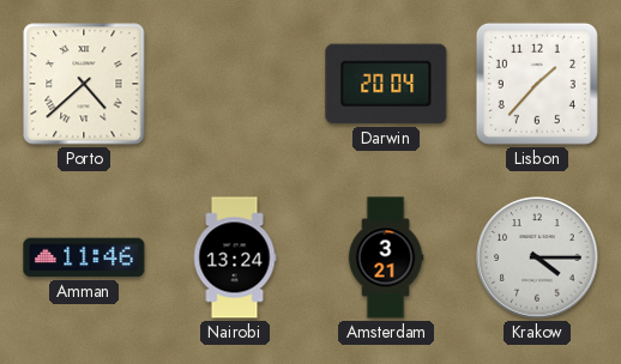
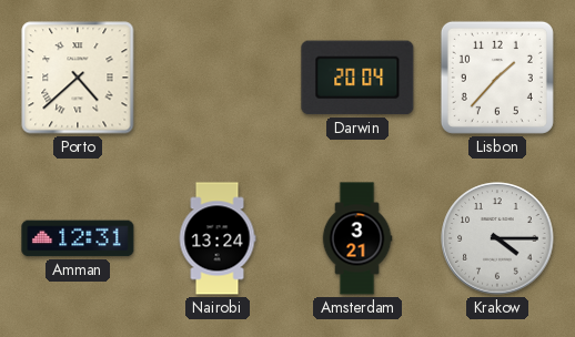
Amman: 11:46 -> 12:31 (78, 238)
